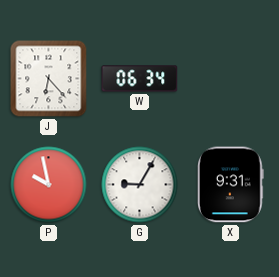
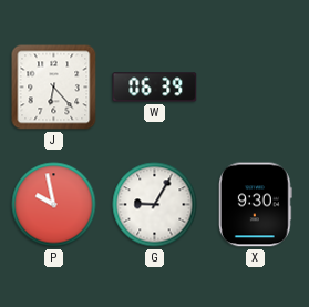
W: 06:34 -> 06:39 (155, 88)
X: 9:31 -> 9:30 (255, 205)
